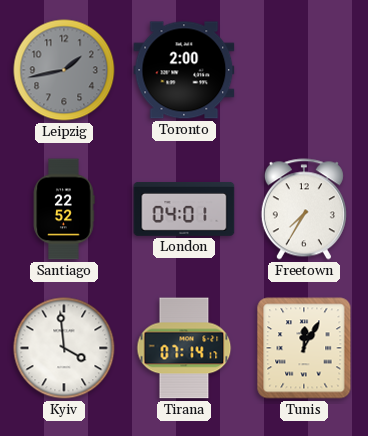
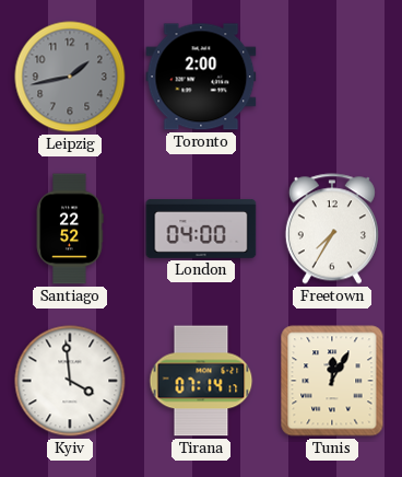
London: 04:01 -> 04:00 (201, 230)
